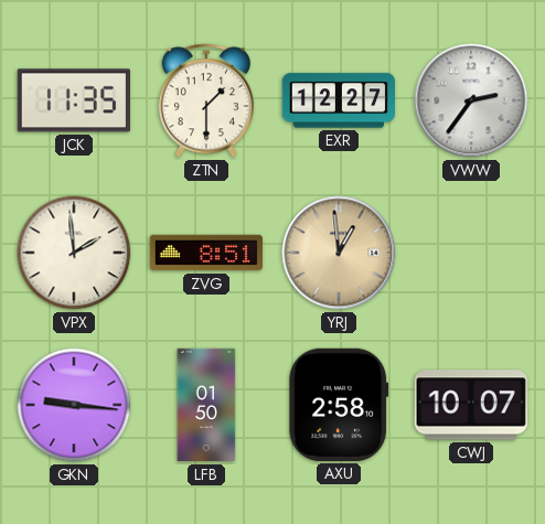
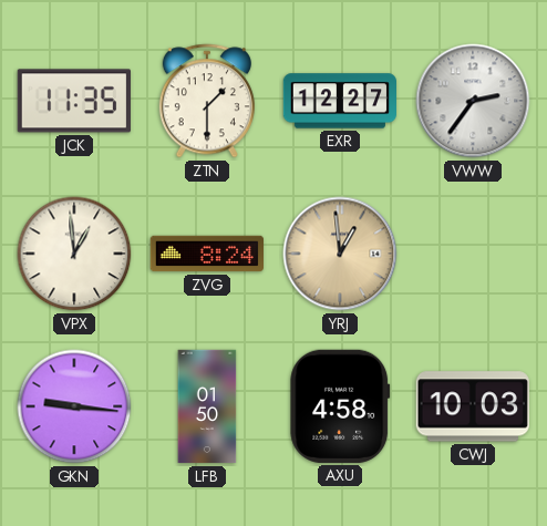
VPX: 1:59 -> 12:59 (74, 254)
ZVG: 8:51 -> 8:24 (206, 254)
AXU: 2:58 -> 4:58 (340, 406)
CWJ: 10:07 -> 10:03 (473, 406)
